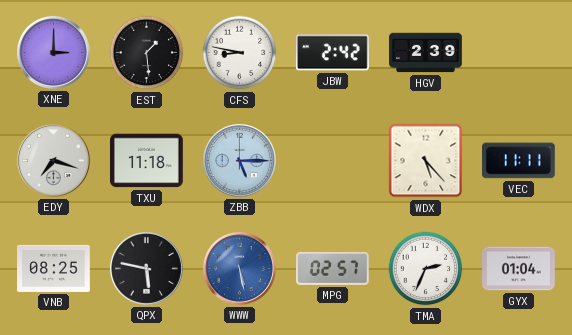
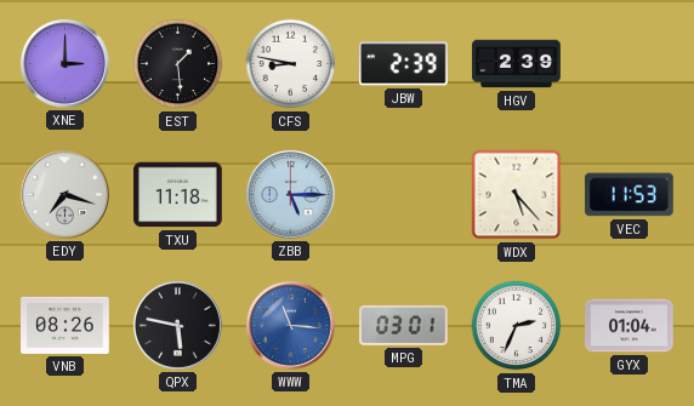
JBW: 2:42 -> 2:39 (403, 64)
VEC: 11:11 -> 11:53 (630, 195)
VNB: 08:25 -> 08:26 (66, 325)
WWW: 5:28 -> 11:16 (290, 325)
MPG: 02:57 -> 03:01 (404, 325)
